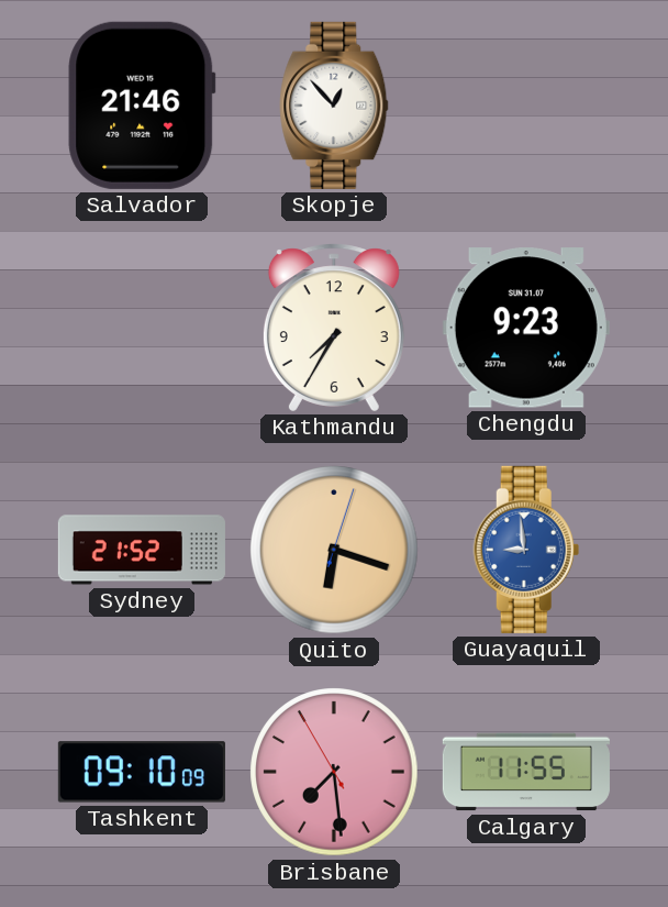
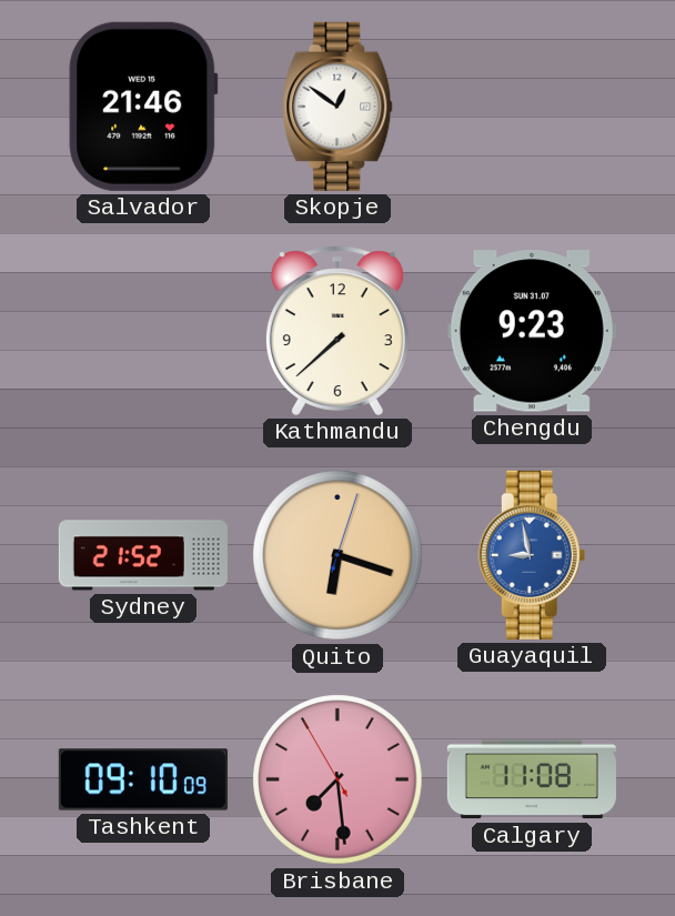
Skopje: 12:53 -> 12:51 (337, 107)
Kathmandu: 7:35 -> 7:38 (337, 331)
Guayaquil: 8:59 -> 8:58 (532, 555)
Calgary: 11:55 -> 11:08 (532, 779)
